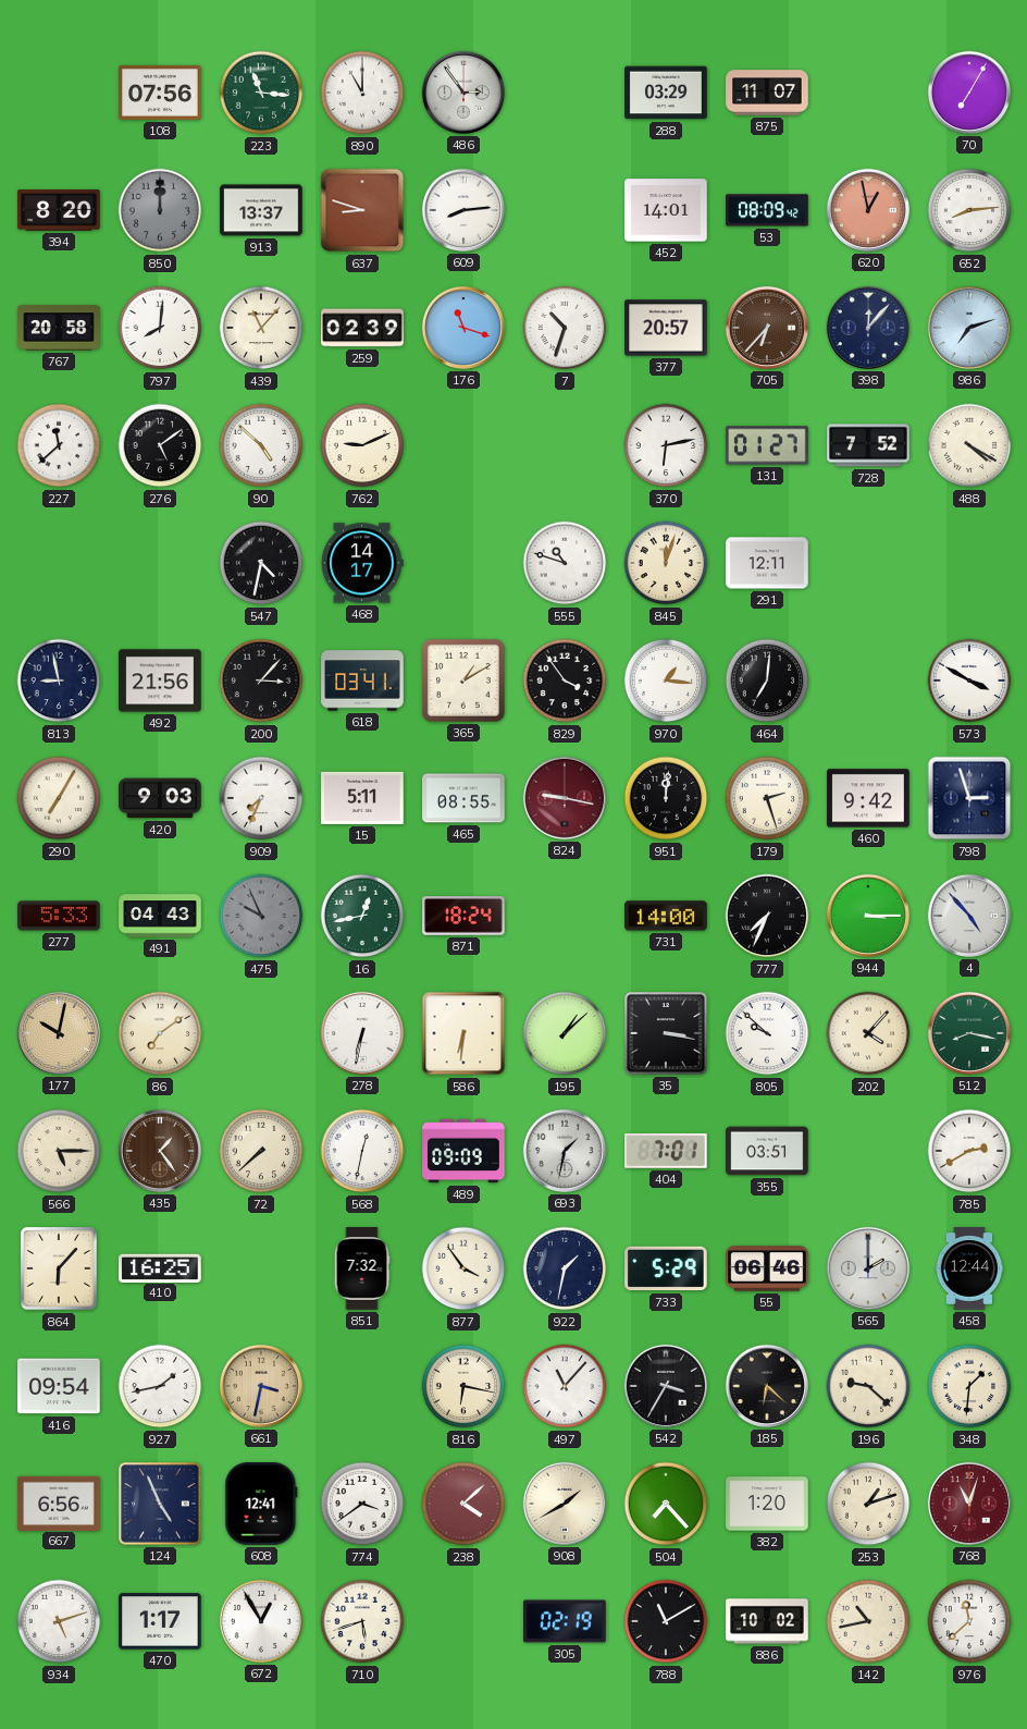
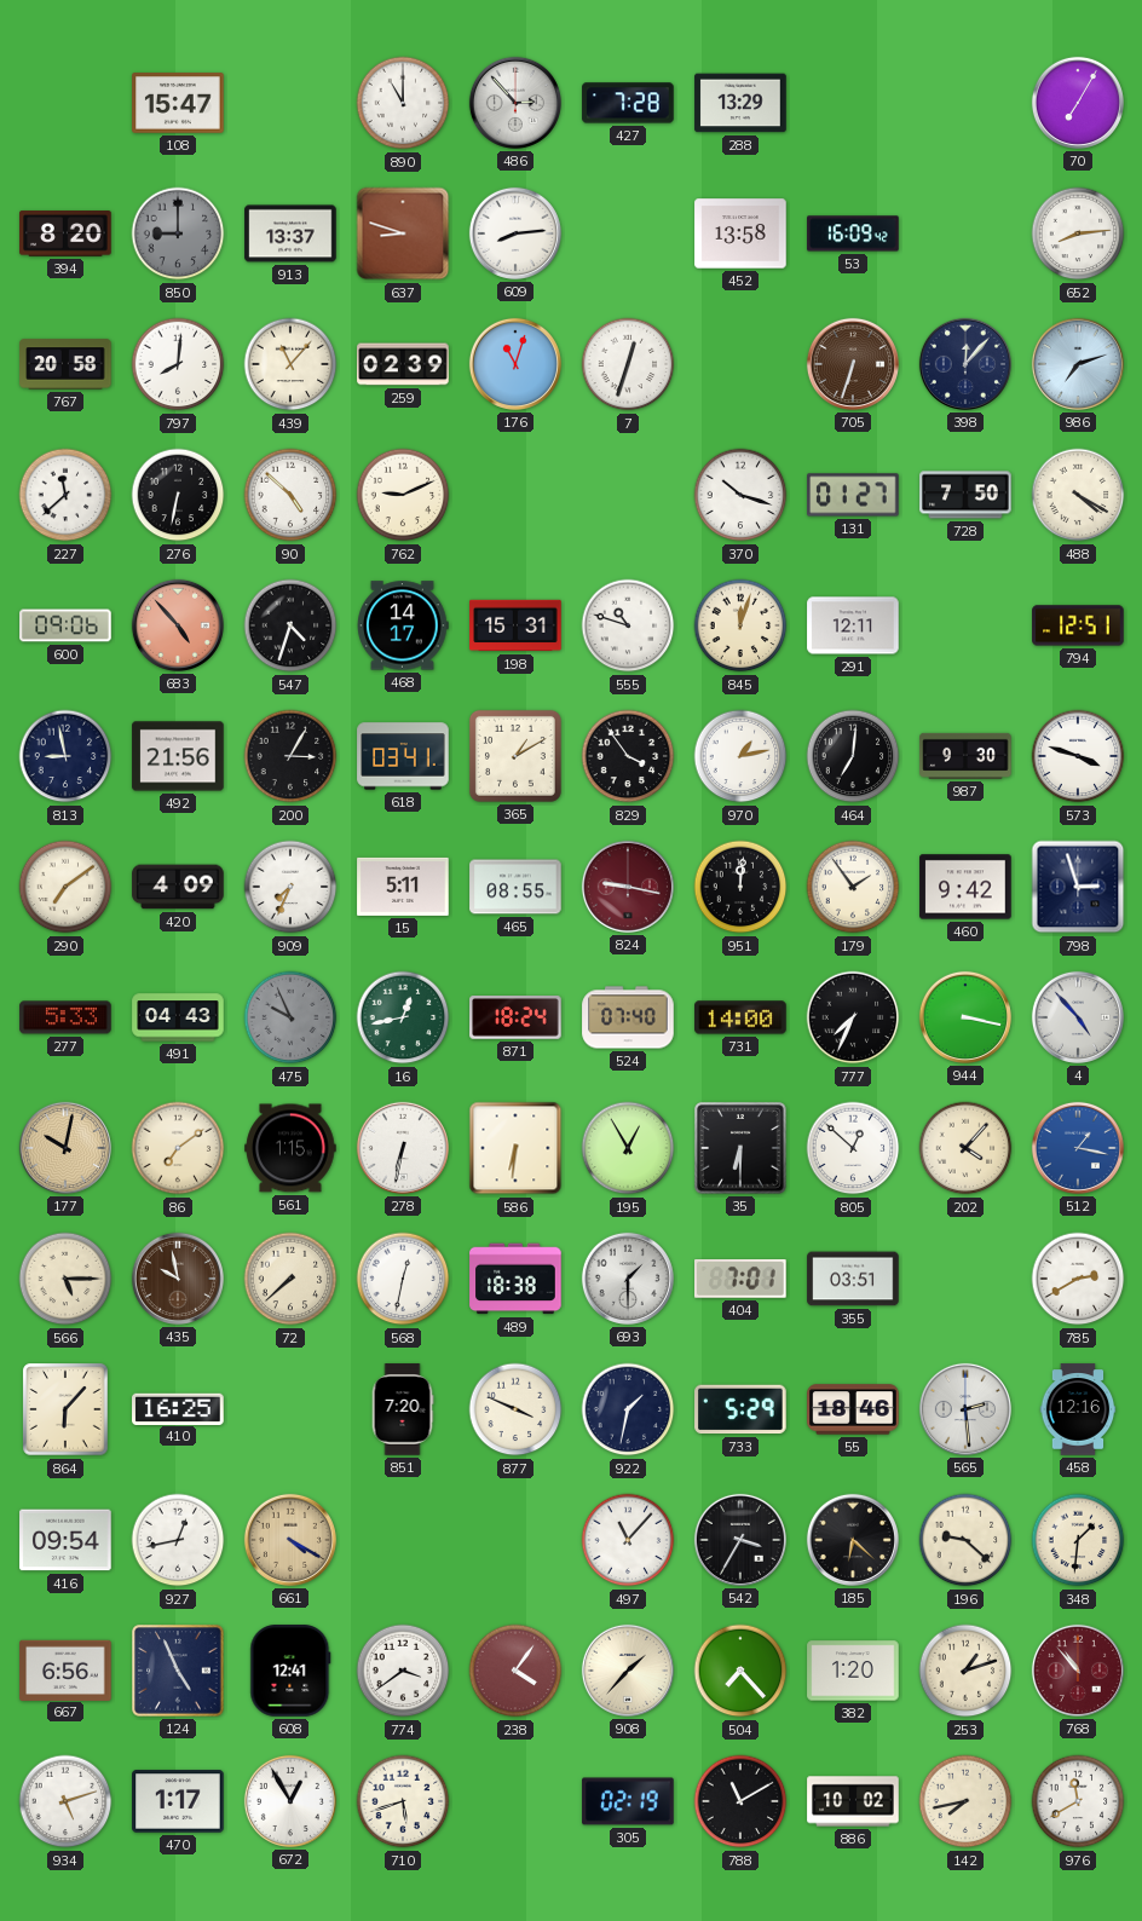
108: 07:56 -> 15:47 (178, 103)
223: 11:16 -> none (261, 93)
486: 2:54 -> 2:53 (515, 103)
427: none -> 7:28 (628, 103)
288: 03:29 -> 13:29 (740, 103)
875: 11:07 -> none (767, 93)
850: 12:00 -> 9:00 (178, 233)
452: 14:01 -> 13:58 (740, 233)
53: 08:09 -> 16:09 (853, 233)
620: 12:58 -> none (868, 210)
176: 11:18 -> 11:03 (515, 364)
7: 10:33 -> 12:33 (628, 364)
377: 20:57 -> none (666, 328)
705: 6:37 -> 6:33 (853, 364)
276: 5:09 -> 6:32 (178, 495)
370: 6:13 -> 10:18 (740, 495)
728: 7:52 -> 7:50 (965, 495)
600: none -> 09:06 (65, 625)
683: none -> 4:53 (178, 625)
547: 4:32 -> 4:33 (290, 625)
198: none -> 15:31 (515, 625)
794: none -> 12:51 (1078, 625)
200: 3:07 -> 3:05 (290, 756)
970: 1:16 -> 1:13 (740, 756)
987: none -> 9:30 (965, 756)
573: 3:50 -> 3:48 (1078, 756)
290: 7:05 -> 7:09 (65, 887)
420: 9:03 -> 4:09 (178, 887)
179: 2:27 -> 1:54 (853, 887)
524: none -> 07:40 (628, 1017)
944: 3:15 -> 3:17 (965, 1017)
561: none -> 1:15 (290, 1148)
195: 1:08 -> 12:55 (628, 1148)
35: 3:17 -> 6:30 (740, 1148)
805: 9:52 -> 12:52 (853, 1148)
512: 8:17 -> 1:17 (1078, 1148)
512 dial: green -> blue (1078, 1148)
435: 1:24 -> 9:58 (178, 1279)
489: 09:09 -> 18:38 (515, 1279)
693: 1:32 -> 1:30 (628, 1279)
851: 7:32 -> 7:20 (403, 1409)
877: 3:54 -> 3:49 (515, 1409)
55: 06:46 -> 18:46 (853, 1409)
565: 2:00 -> 2:29 (965, 1409)
458: 12:44 -> 12:16 (1078, 1409)
927: 1:43 -> 12:43 (178, 1540)
661: 3:32 -> 4:20 (290, 1540)
816: 6:17 -> none (463, 1386)
238: 4:08 -> 4:06 (515, 1671)
908: 1:40 -> 1:37 (628, 1671)
768: 11:03 -> 10:53 (1078, 1671)
142: 10:43 -> 7:43 (965, 1801)
976: 11:38 -> 11:40 (1078, 1801)
